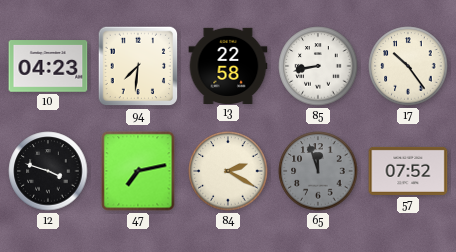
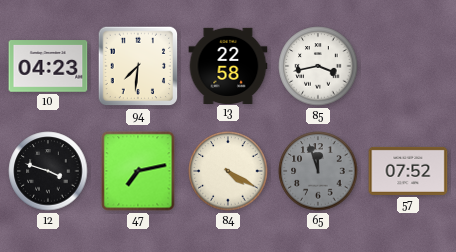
85: 8:43 -> 3:43 (318, 66)
17: 10:24 -> none (408, 66)
84: 2:20 -> 4:20 (228, 171)
